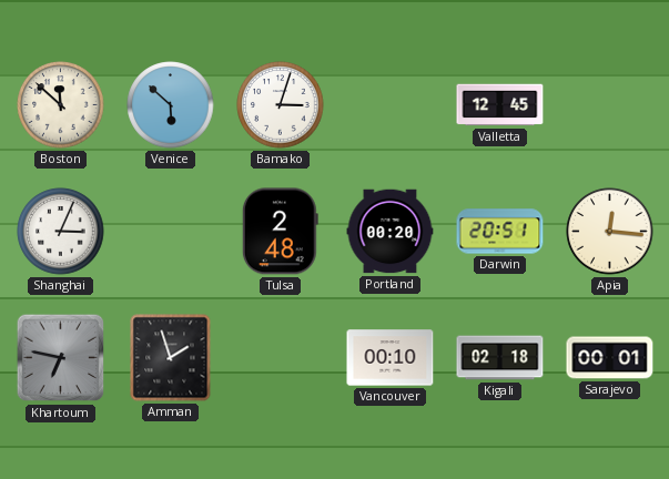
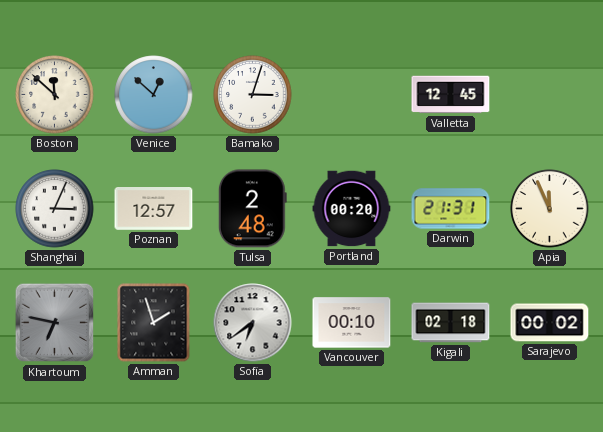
Venice: 5:52 -> 12:52 (154, 95)
Poznan: none -> 12:57 (154, 209)
Darwin: 20:51 -> 21:31 (451, 209)
Apia: 12:16 -> 11:56 (550, 209)
Sofia: none -> 6:39 (253, 323)
Sarajevo: 00:01 -> 00:02 (550, 323)
